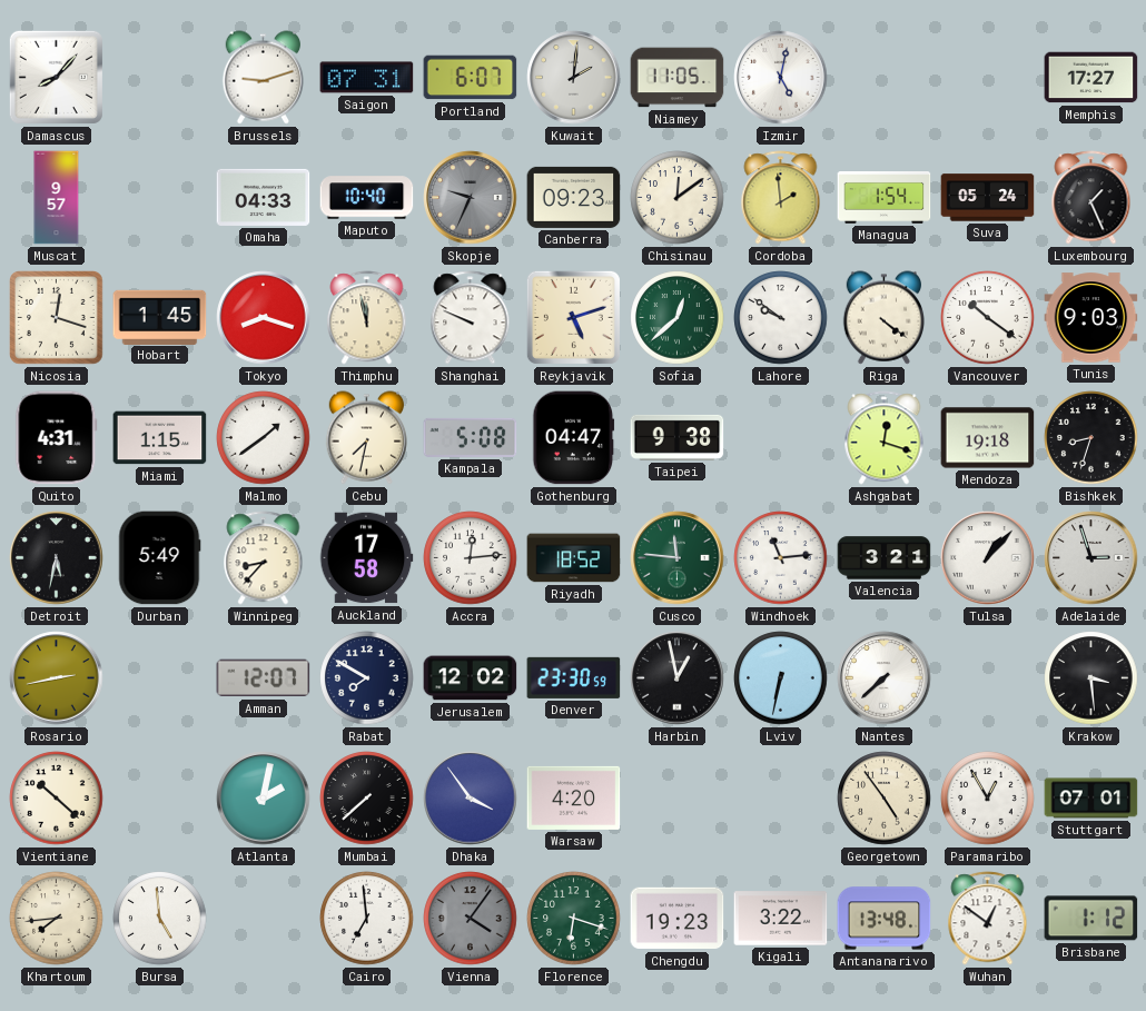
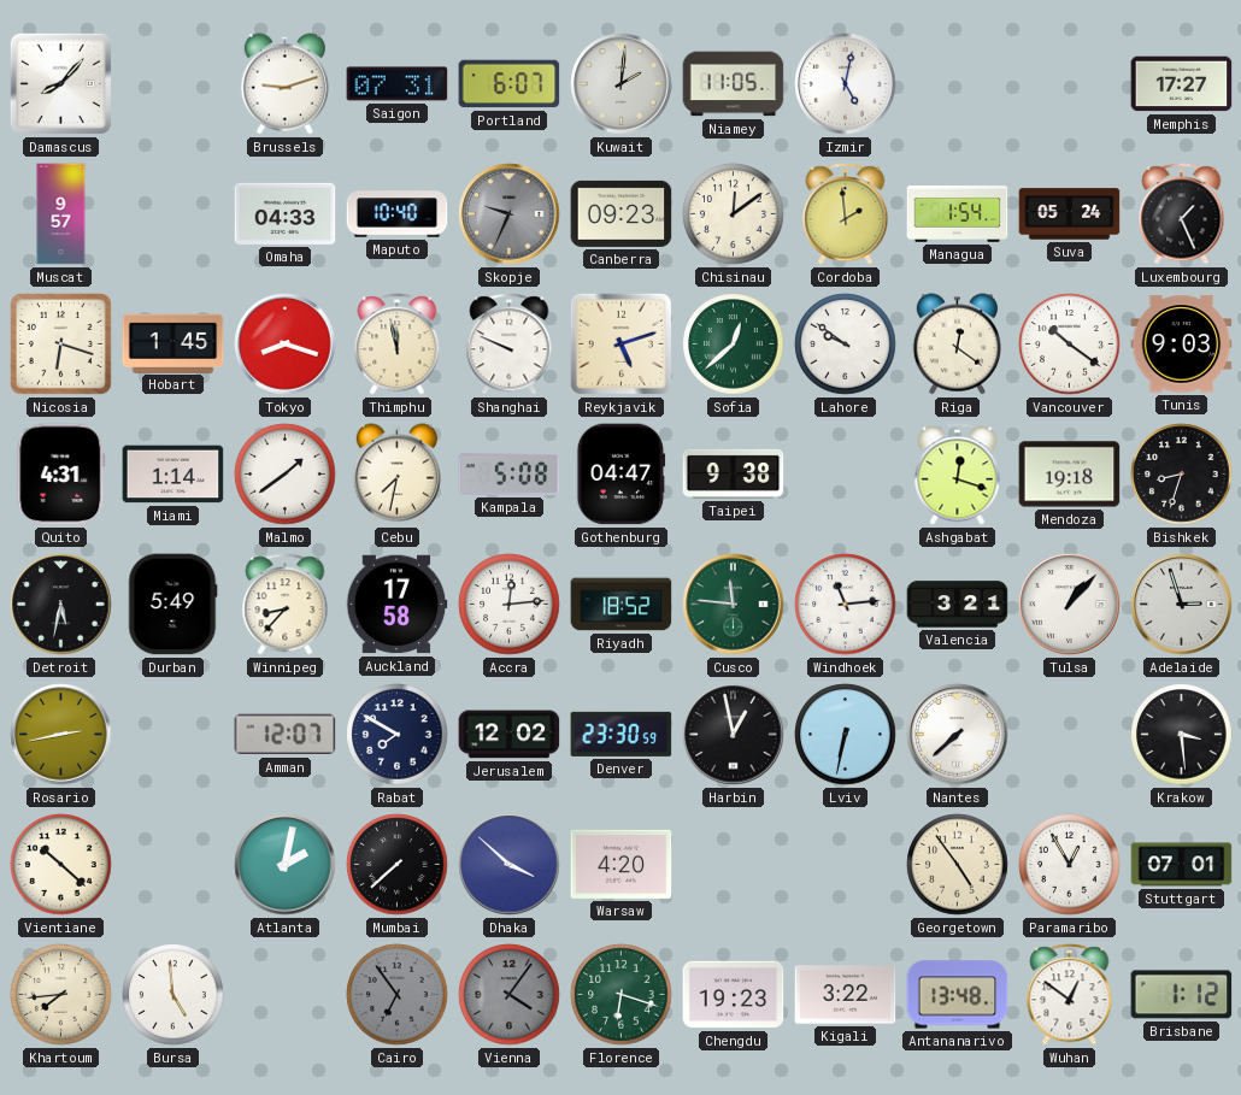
Nicosia: 12:18 -> 6:18 (61, 345)
Riga: 4:21 -> 12:21 (957, 345)
Miami: 1:15 -> 1:14 (173, 475)
Dhaka: 3:54 -> 3:52 (510, 865)
Cairo: 6:59 -> 6:54 (398, 995)
Cairo dial: white -> grey (398, 995)
